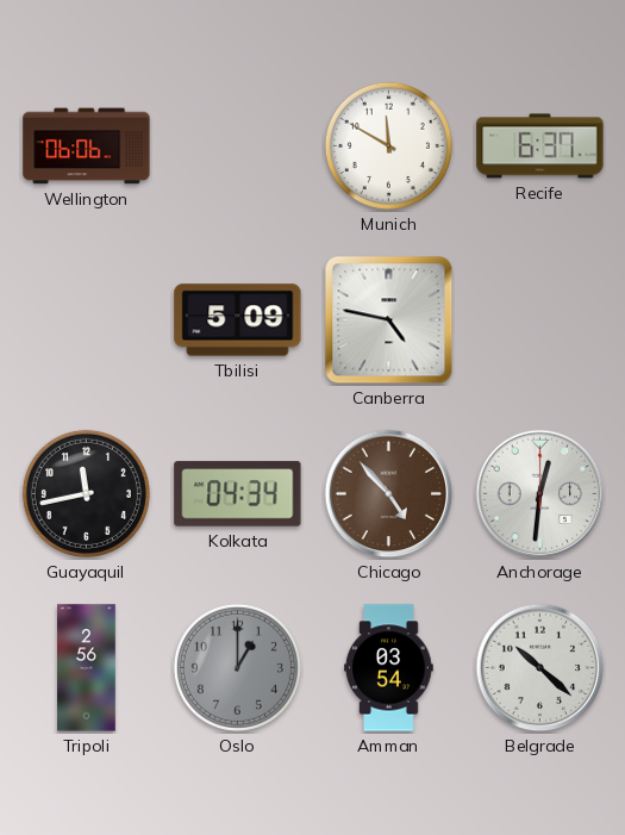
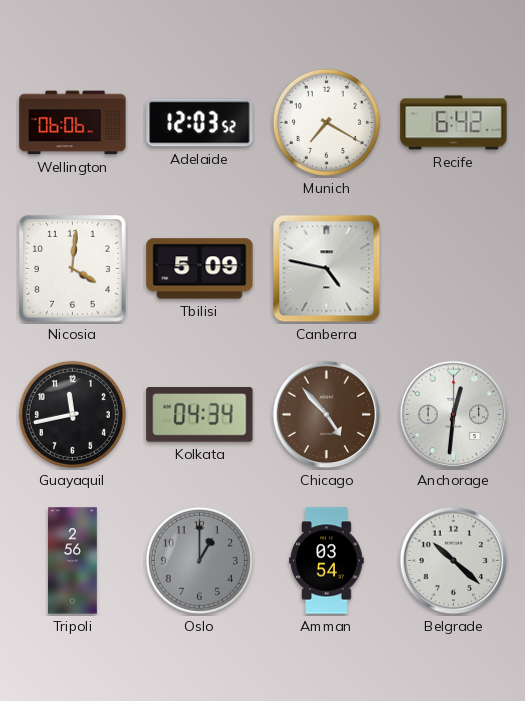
Adelaide: none -> 12:03 (200, 123)
Munich: 11:50 -> 7:20 (326, 122)
Recife: 6:37 -> 6:42 (454, 123)
Nicosia: none -> 4:01 (73, 269)
